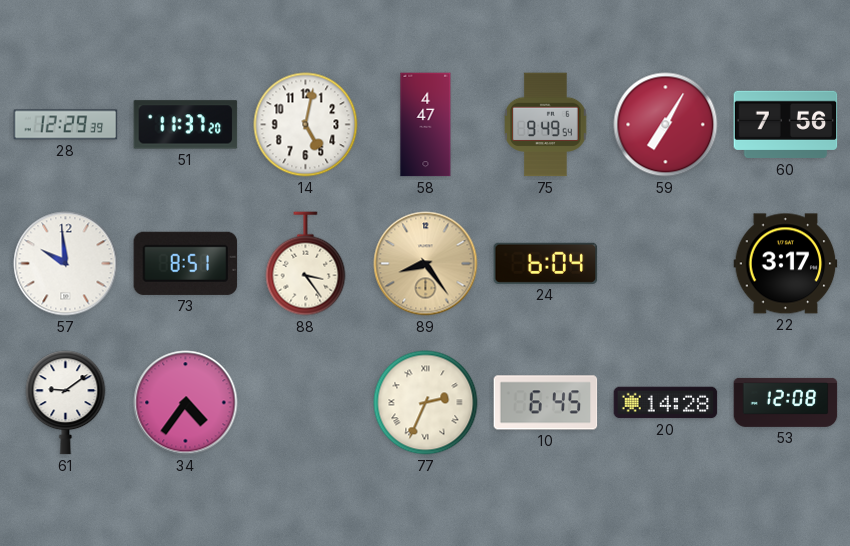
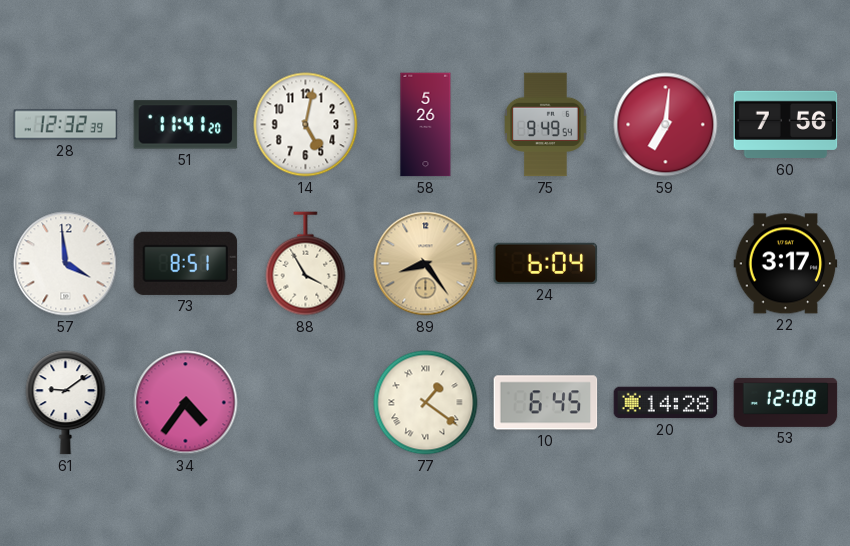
28: 12:29 -> 12:32 (66, 125)
51: 11:37 -> 11:41 (186, 125)
58: 4:47 -> 5:26 (426, 125)
59: 7:05 -> 7:01 (666, 125)
57: 9:59 -> 3:59 (66, 264)
88: 3:24 -> 3:55 (306, 264)
77: 2:34 -> 1:21 (426, 403)
